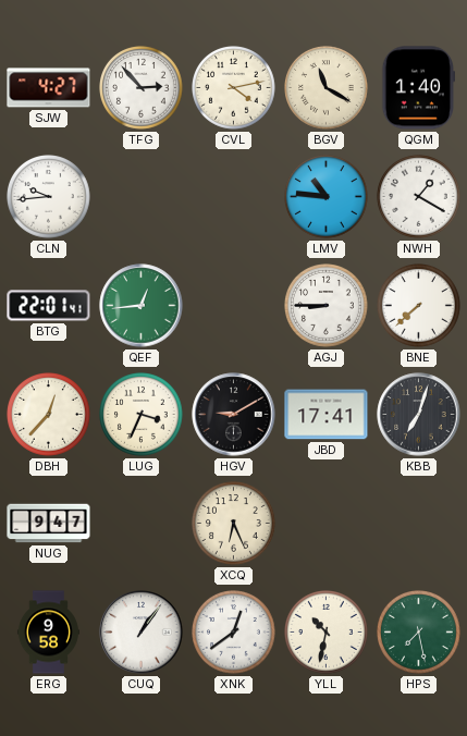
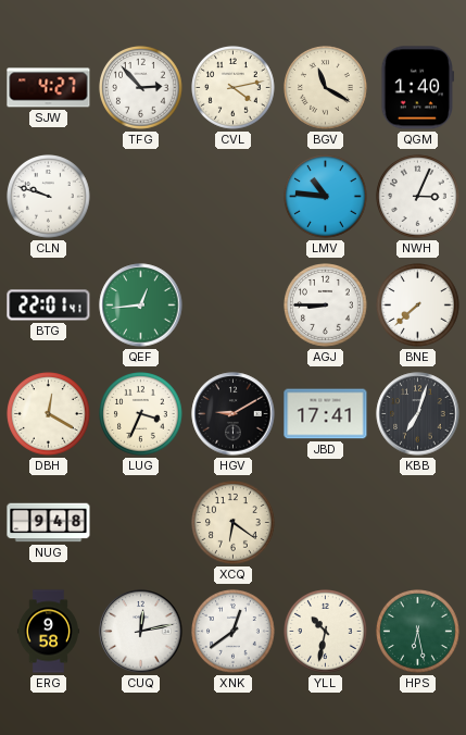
CLN: 9:44 -> 9:48 (49, 197)
NWH: 1:20 -> 3:04 (418, 197)
DBH: 12:37 -> 12:20 (49, 414)
NUG: 9:47 -> 9:48 (49, 523)
XCQ: 6:26 -> 6:21 (234, 523)
CUQ: 1:06 -> 12:13 (141, 632)
HPS: 7:28 -> 6:28 (418, 632)
